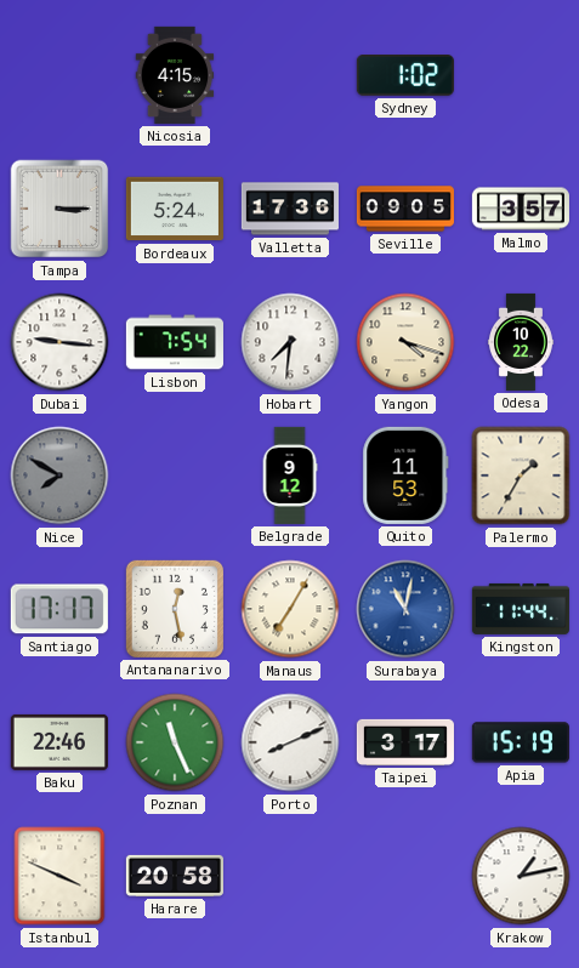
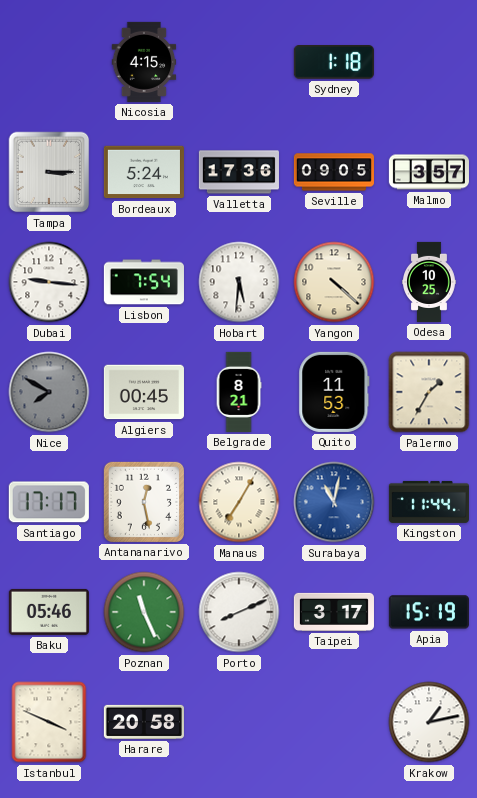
Sydney: 1:02 -> 1:18 (334, 63)
Hobart: 7:31 -> 5:31 (239, 282)
Yangon: 4:18 -> 4:22 (334, 282)
Odesa: 10:22 -> 10:25 (430, 282)
Algiers: none -> 00:45 (144, 392)
Belgrade: 9:12 -> 8:21 (239, 392)
Baku: 22:46 -> 05:46 (49, 612)
